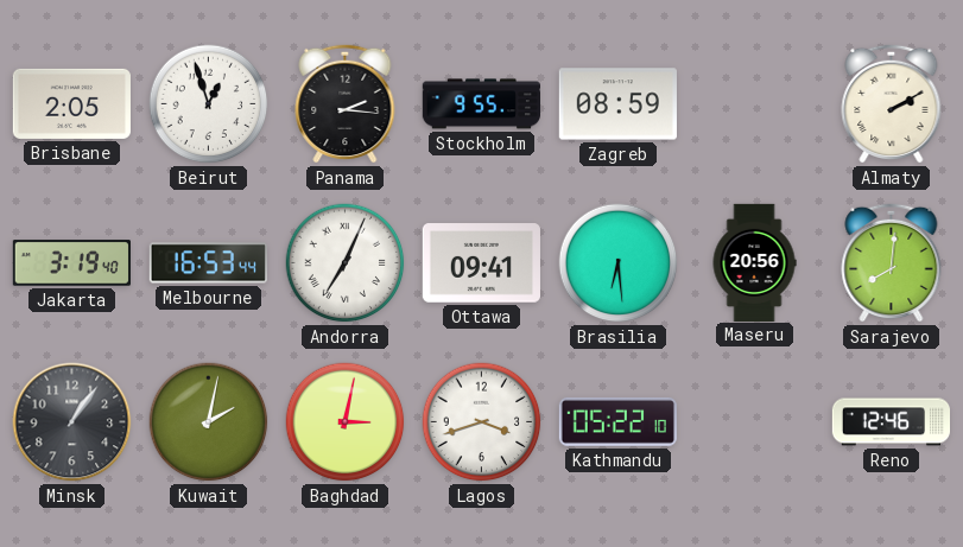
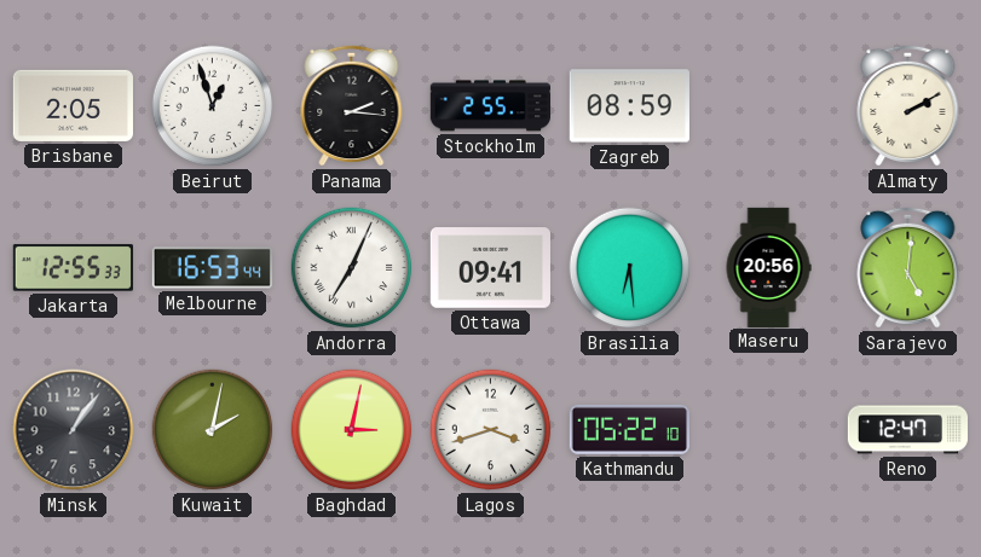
Stockholm: 9:55 -> 2:55 (490, 106)
Jakarta: 3:19 -> 12:55 (73, 268)
Sarajevo: 8:01 -> 5:01 (908, 267)
Reno: 12:46 -> 12:47 (907, 430)
